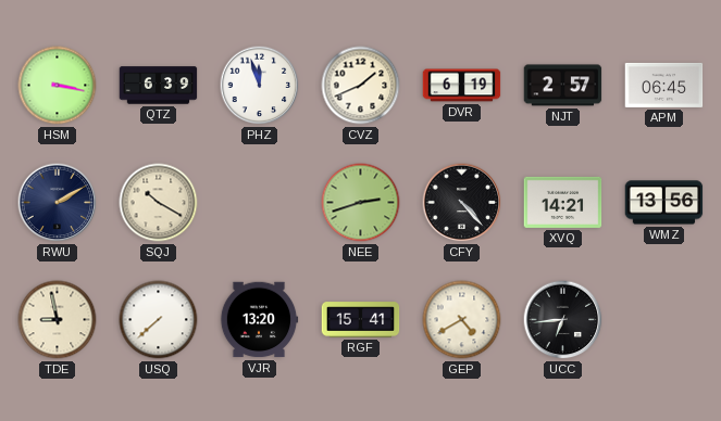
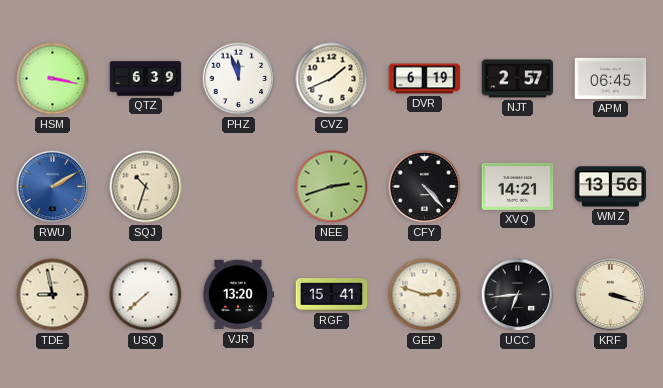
RWU dial: navy -> blue (53, 187)
SQJ: 10:20 -> 10:33 (146, 187)
GEP: 4:40 -> 2:48 (425, 295)
KRF: none -> 3:18 (611, 295)
